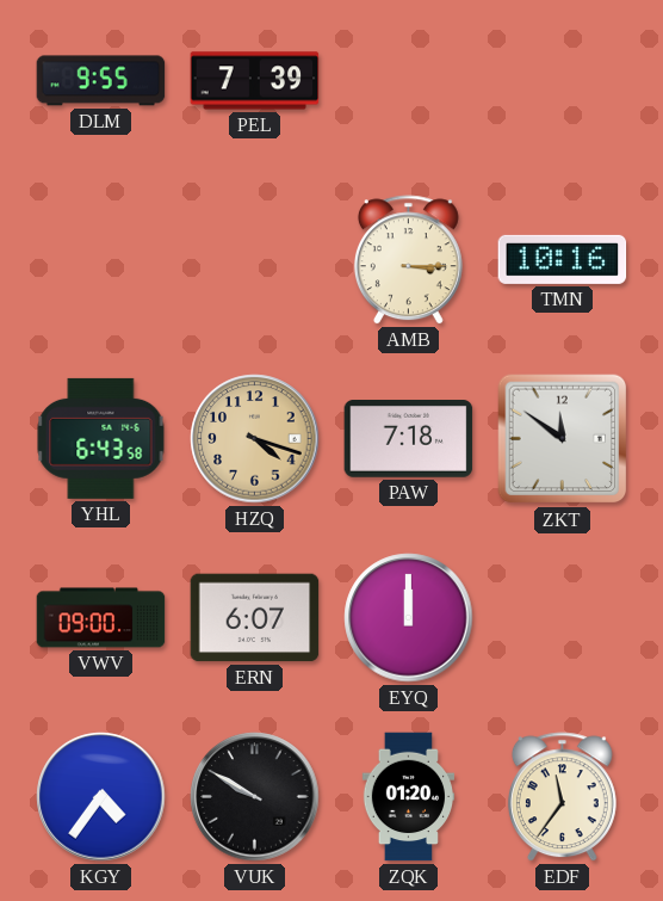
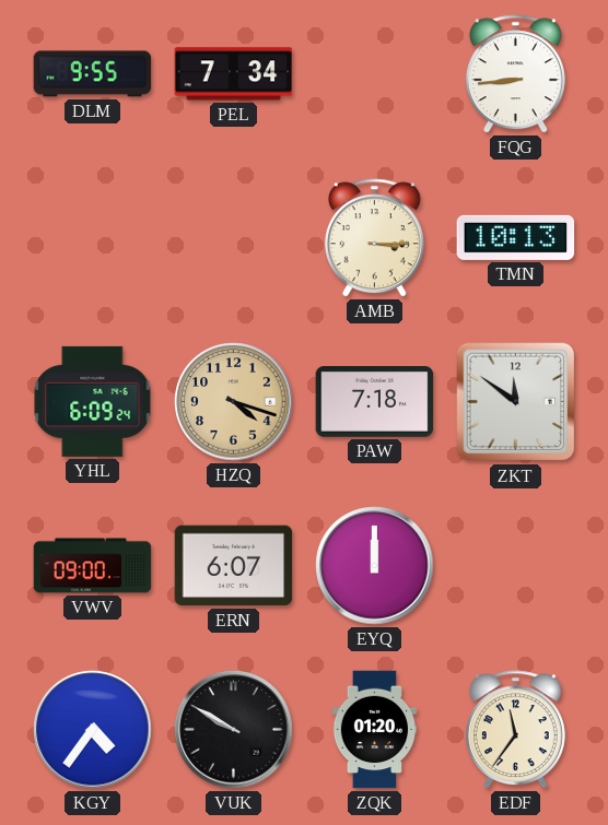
PEL: 7:39 -> 7:34 (234, 74)
FQG: none -> 8:44 (515, 74)
TMN: 10:16 -> 10:13 (516, 237)
YHL: 6:43 -> 6:09 (93, 401)
